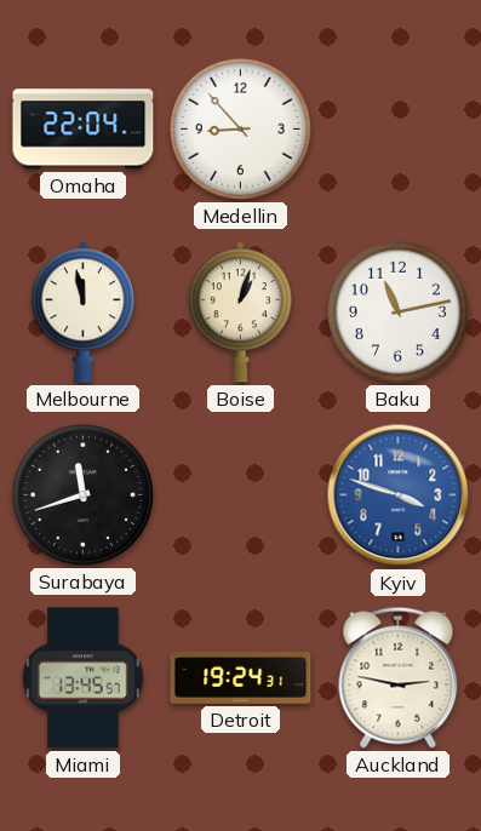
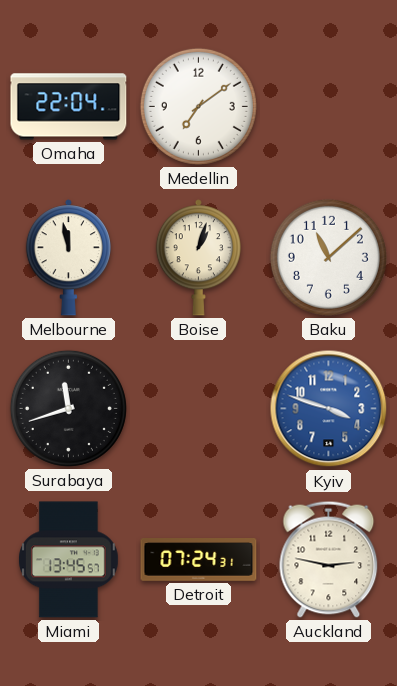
Medellin: 8:53 -> 7:09 (198, 106)
Baku: 11:13 -> 11:08 (328, 257)
Detroit: 19:24 -> 07:24 (199, 560)
